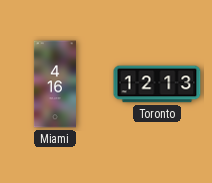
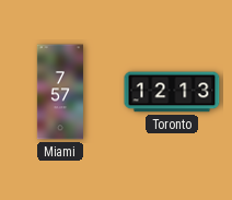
Miami: 4:16 -> 7:57 (59, 92)
